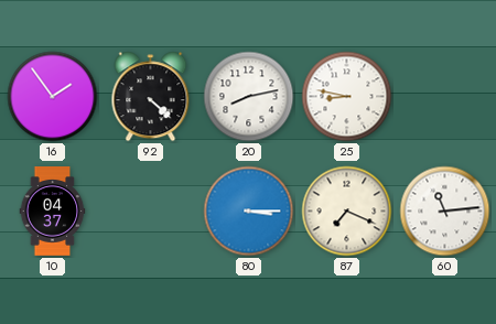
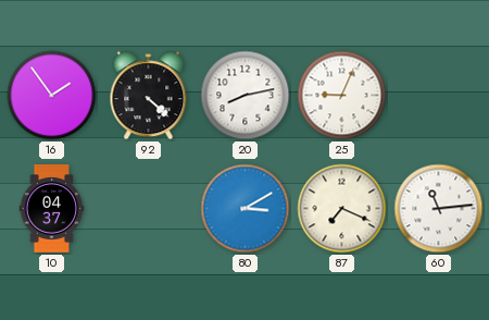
25: 8:47 -> 9:04 (342, 96)
80: 3:15 -> 3:10 (246, 209)
